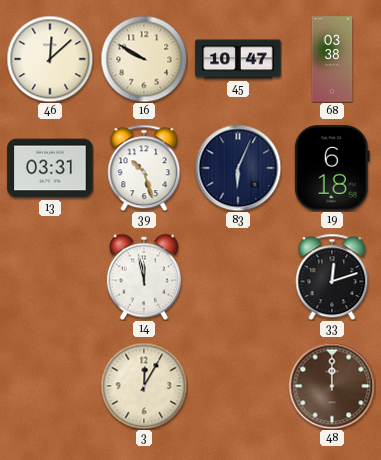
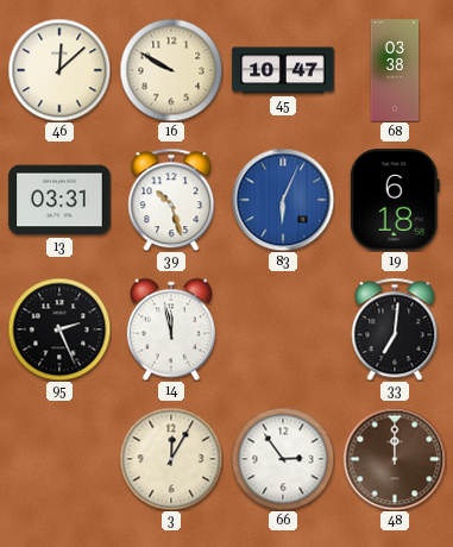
83 dial: navy -> blue (283, 200)
95: none -> 2:26 (59, 329)
33: 12:12 -> 7:01 (395, 329)
66: none -> 2:54 (283, 459)
